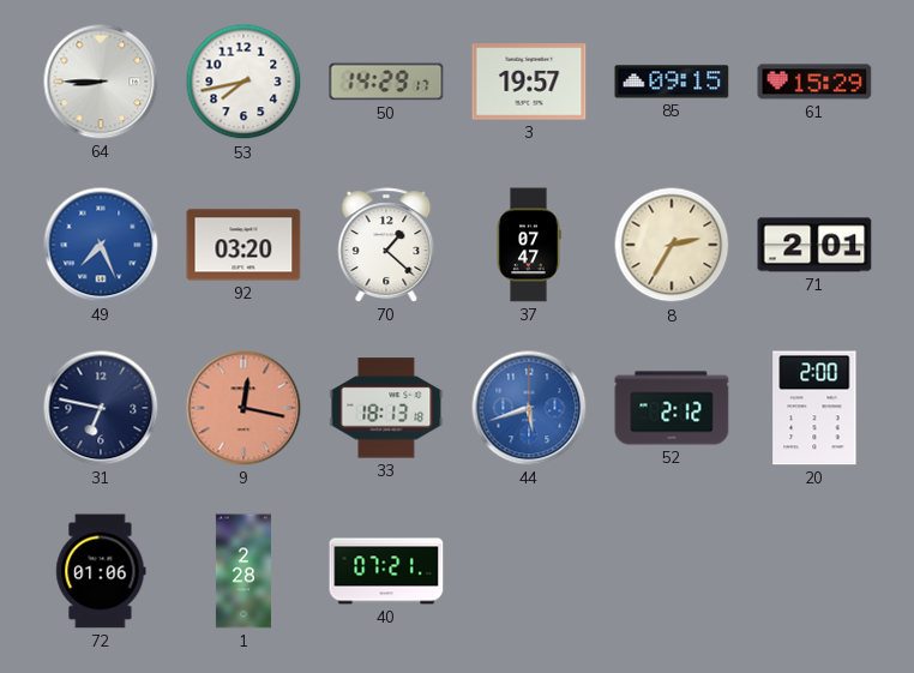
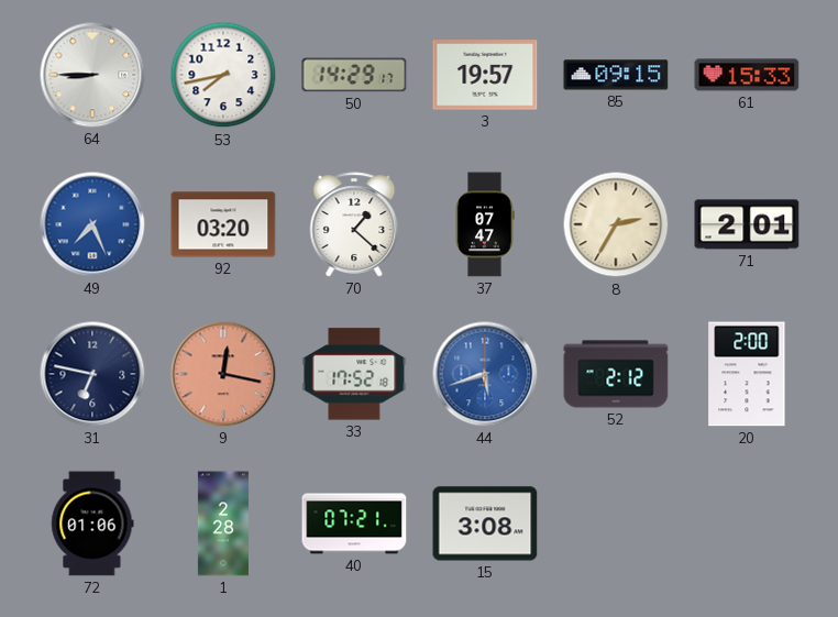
61: 15:29 -> 15:33 (747, 75)
33: 18:13 -> 17:52 (354, 374)
15: none -> 3:08 (485, 524)
